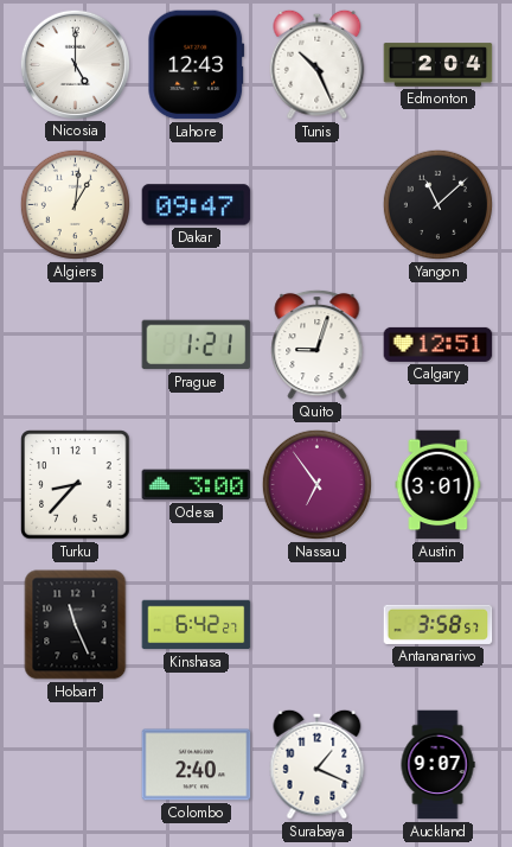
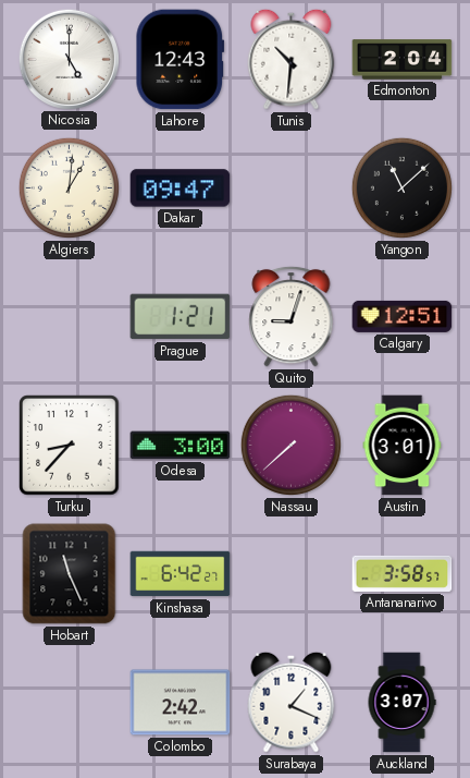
Tunis: 10:26 -> 10:31 (292, 59)
Nassau: 6:54 -> 7:38 (290, 445)
Colombo: 2:40 -> 2:42 (181, 703)
Auckland: 9:07 -> 3:07 (401, 703)
